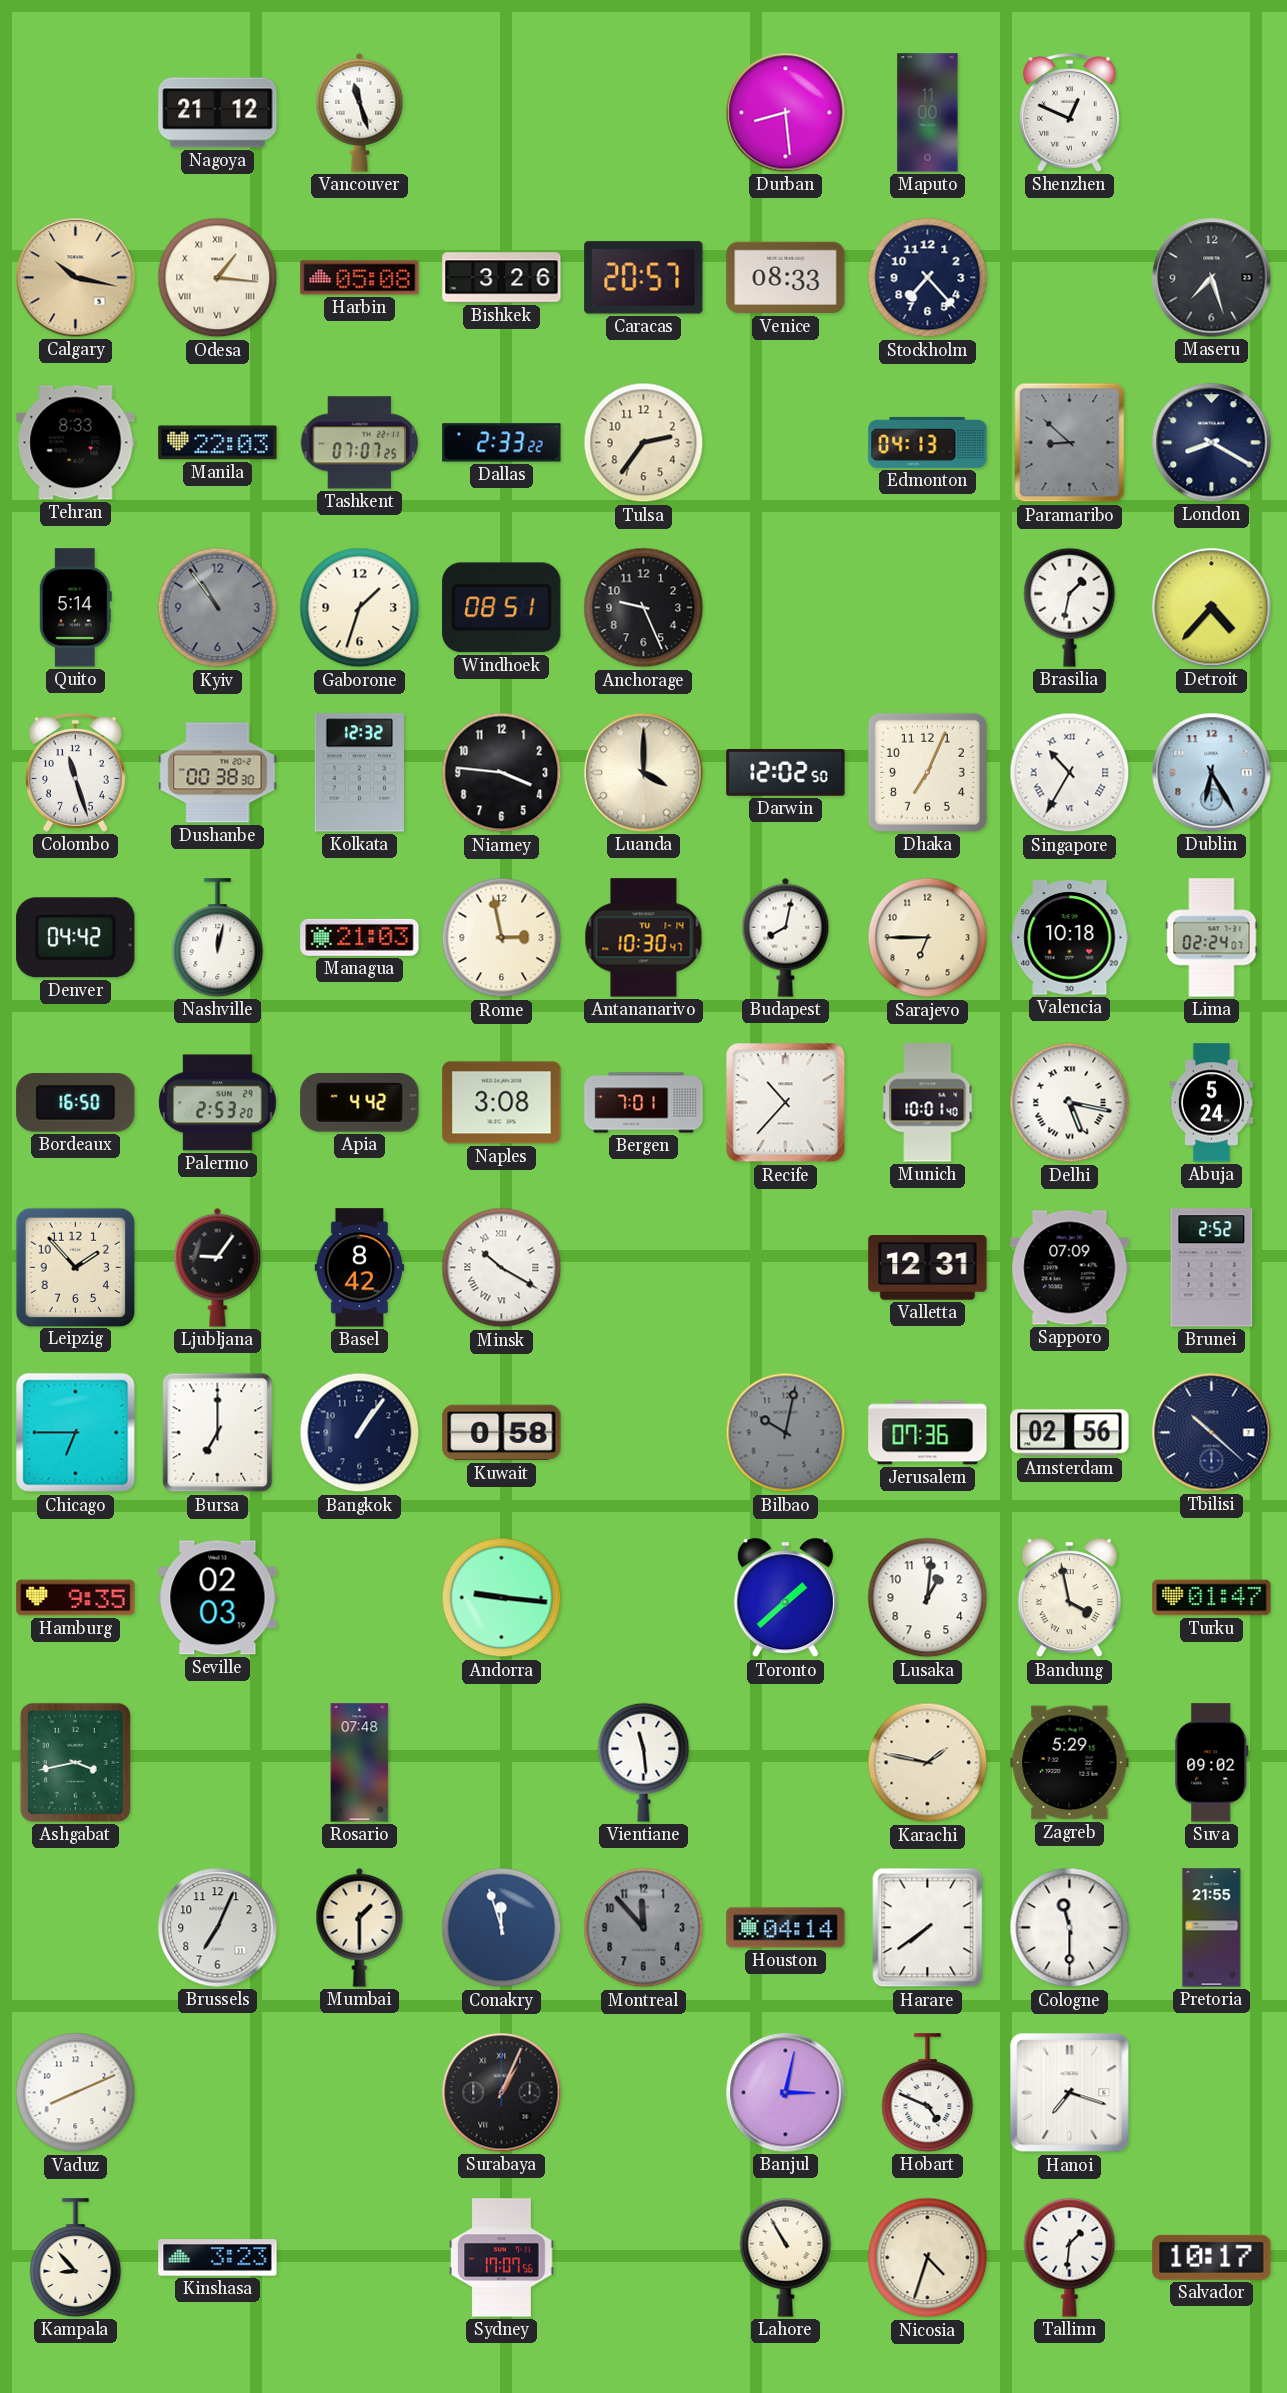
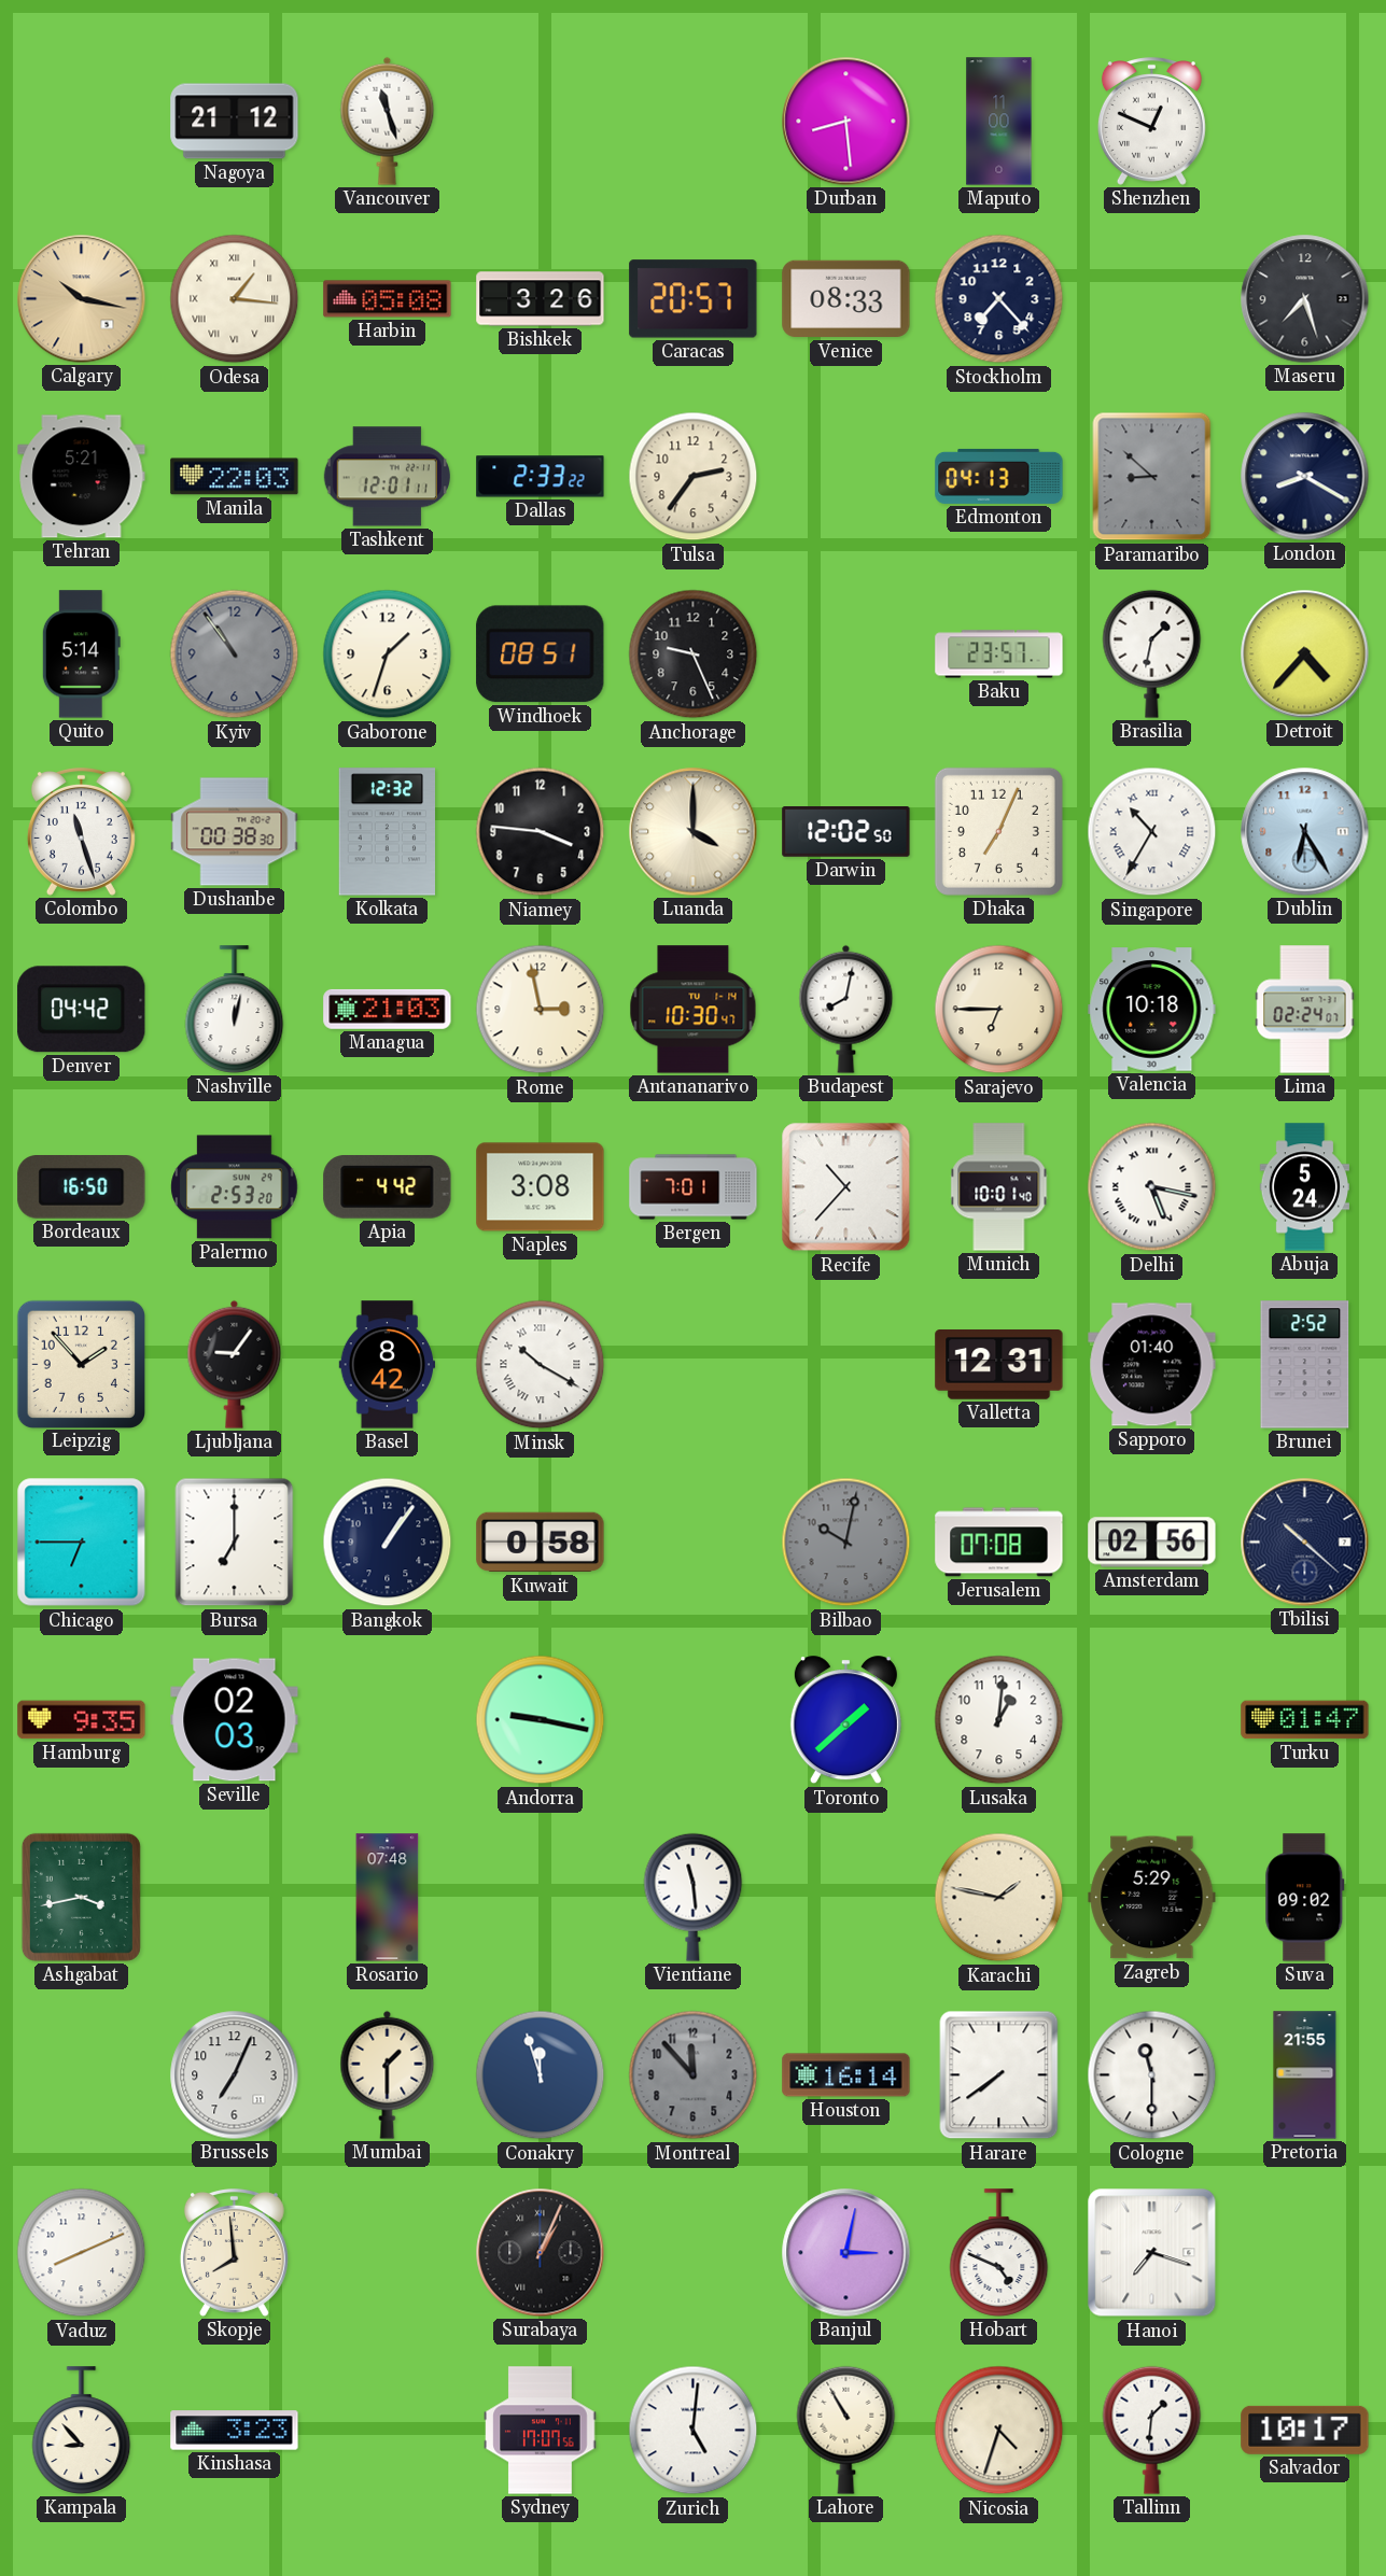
Tehran: 8:33 -> 5:21 (82, 477)
Tashkent: 07:07 -> 12:01 (387, 477)
Baku: none -> 23:57 (999, 654)
Sapporo: 07:09 -> 01:40 (1152, 1365)
Jerusalem: 07:36 -> 07:08 (999, 1543)
Andorra: 9:16 -> 9:17 (541, 1720)
Bandung: 3:58 -> none (1069, 1598)
Houston: 04:14 -> 16:14 (846, 2075)
Skopje: none -> 7:59 (234, 2253)
Zurich: none -> 5:01 (694, 2431)
